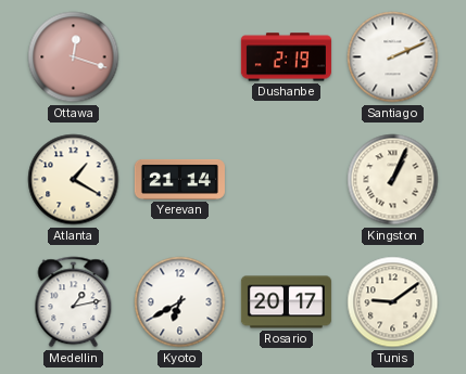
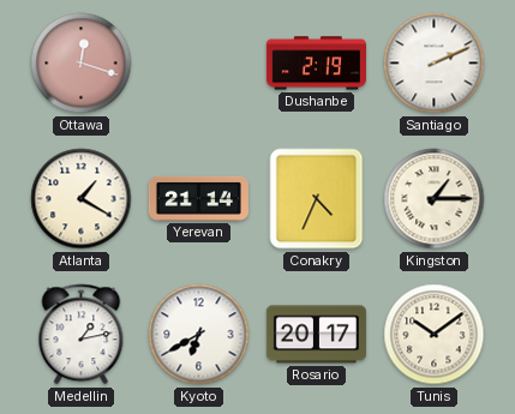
Conakry: none -> 4:34 (317, 199)
Kingston: 1:04 -> 1:15 (435, 199)
Tunis: 9:09 -> 10:09 (435, 335)
